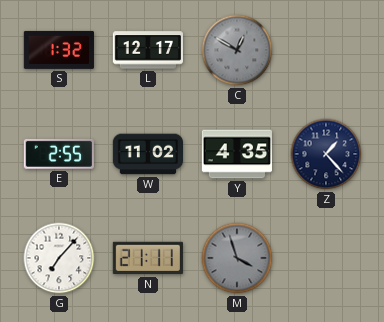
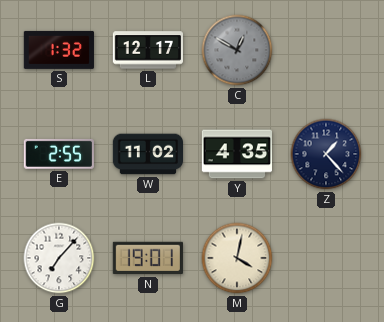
N: 21:11 -> 19:01 (148, 258)
M: 3:57 -> 4:02 (237, 258)
M dial: grey -> cream (237, 258)
